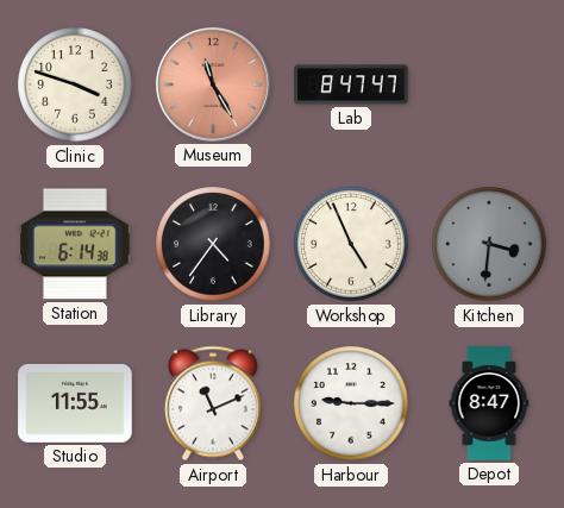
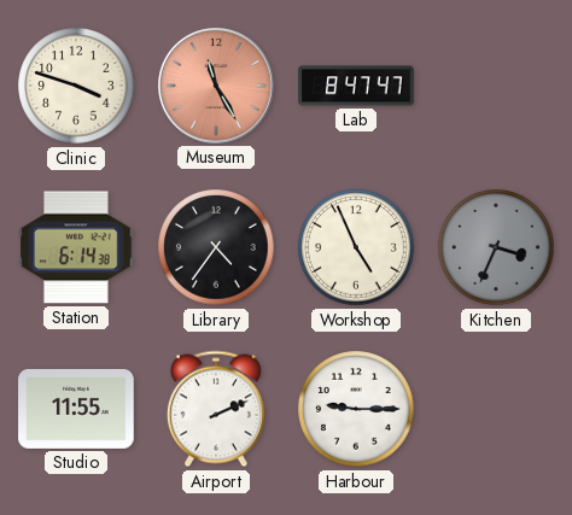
Kitchen: 3:31 -> 3:34 (496, 247)
Airport: 11:11 -> 2:11 (216, 409)
Depot: 8:47 -> none (489, 403)
